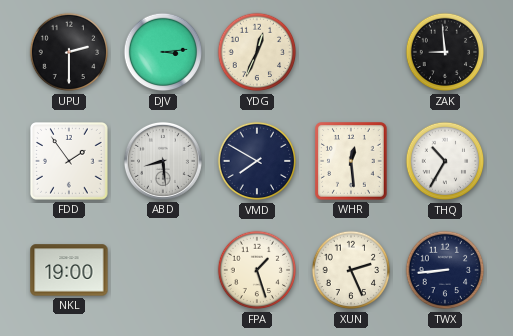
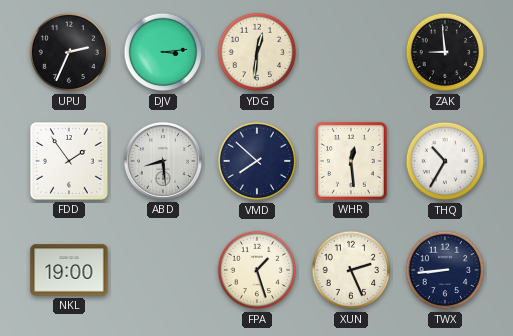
UPU: 2:30 -> 2:34 (69, 52)
YDG: 12:34 -> 12:31 (257, 52)
VMD: 7:50 -> 7:52 (257, 161)
